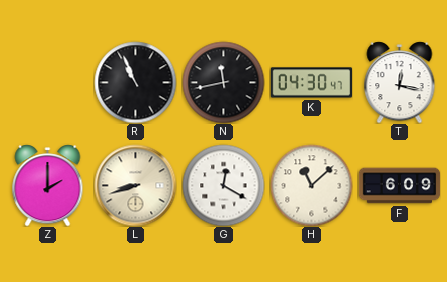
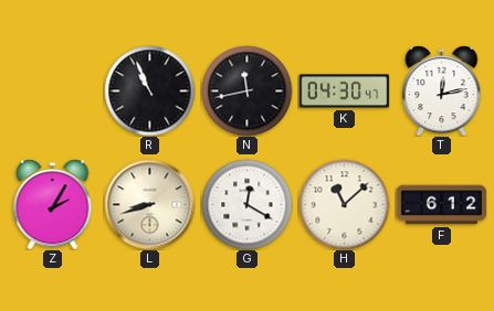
T: 12:17 -> 12:13 (442, 90)
Z: 2:00 -> 2:05 (53, 204)
F: 6:09 -> 6:12 (441, 205)
